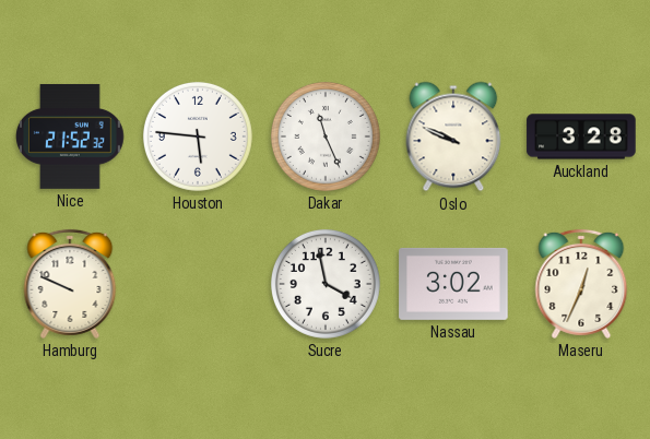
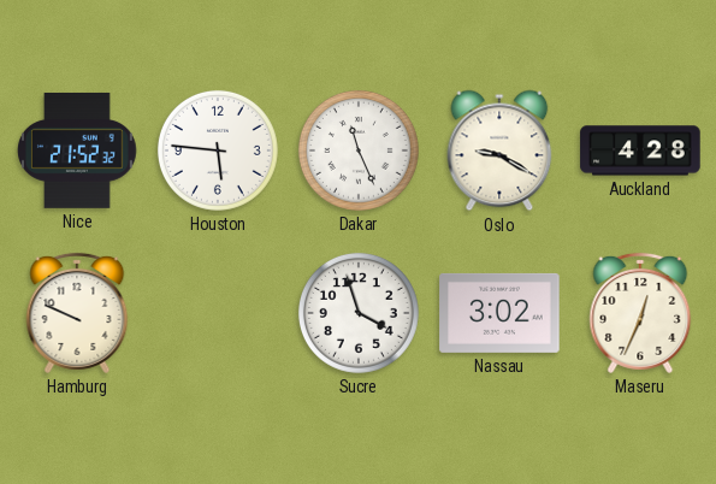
Oslo: 9:49 -> 9:20 (499, 150)
Auckland: 3:28 -> 4:28 (640, 150)
Sucre: 3:58 -> 3:57 (359, 313)
